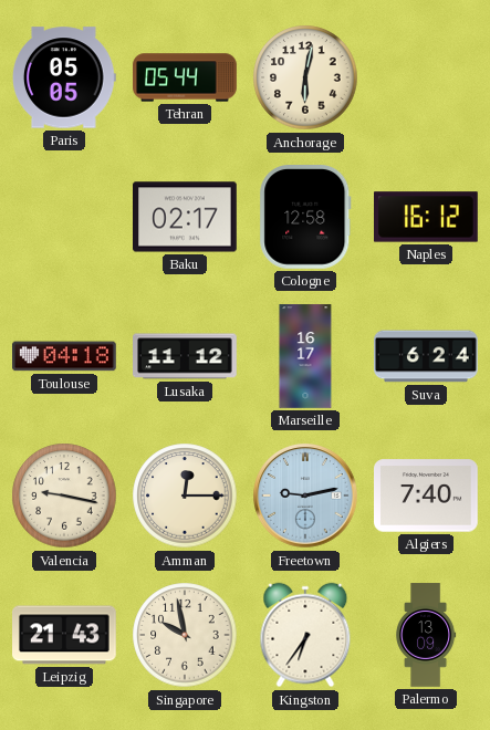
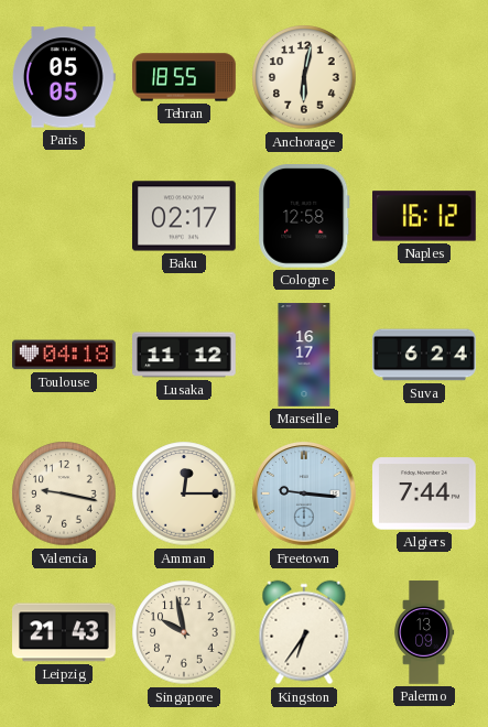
Tehran: 05:44 -> 18:55 (184, 77)
Freetown: 9:13 -> 9:16 (304, 493)
Algiers: 7:40 -> 7:44 (425, 493)
